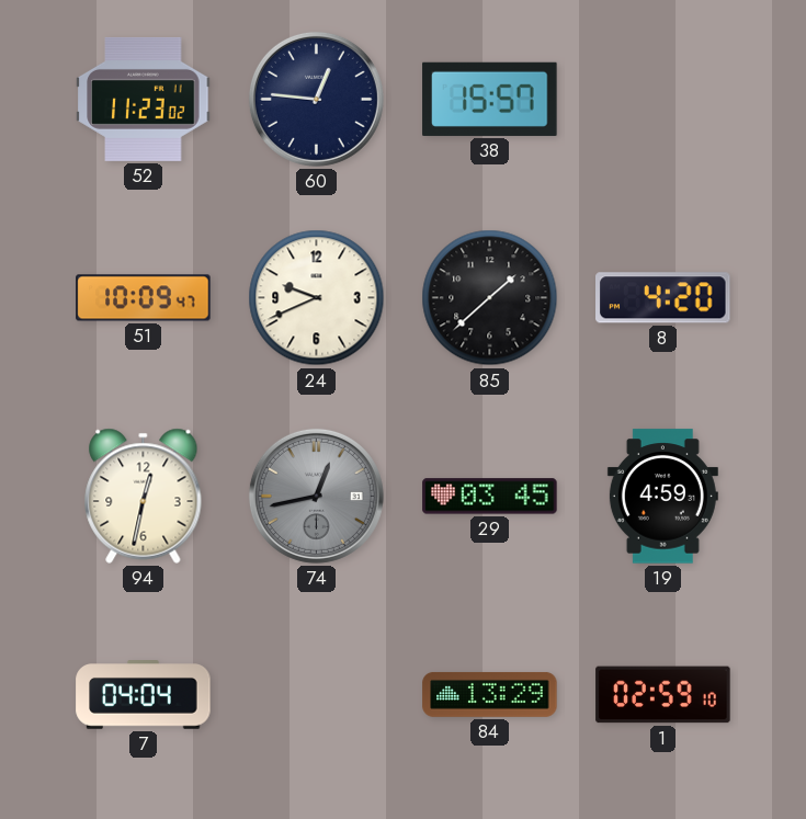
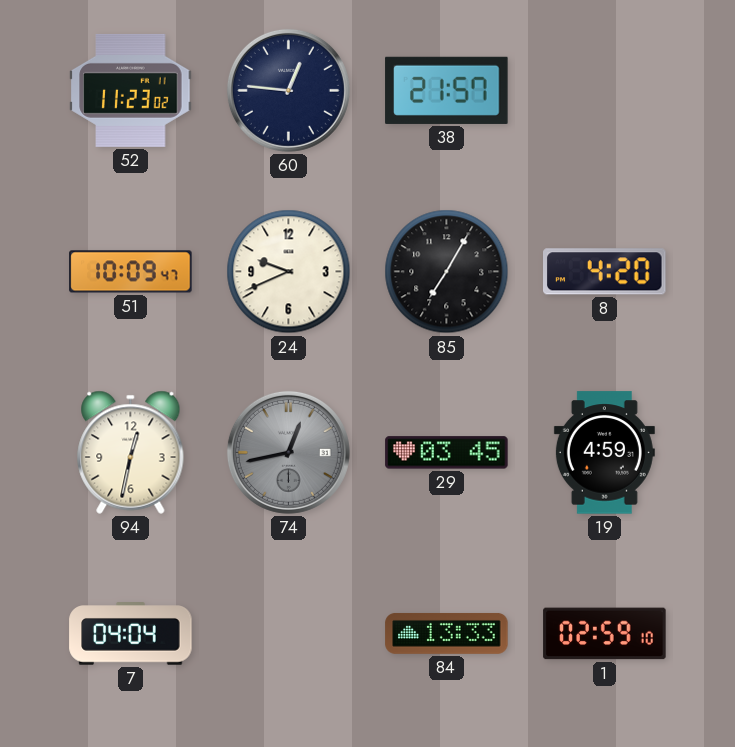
38: 15:57 -> 21:57 (447, 90)
85: 1:38 -> 7:05 (447, 272)
84: 13:29 -> 13:33 (447, 633)
